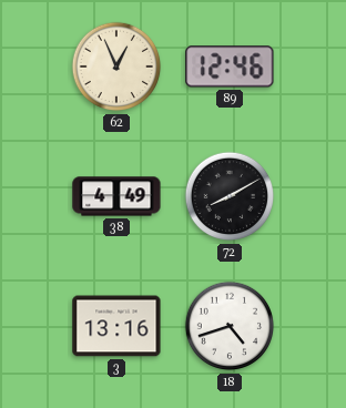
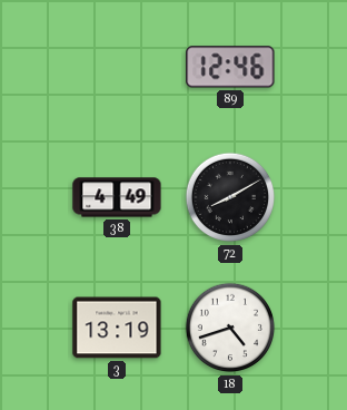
62: 12:56 -> none (116, 67)
3: 13:16 -> 13:19 (117, 328)
